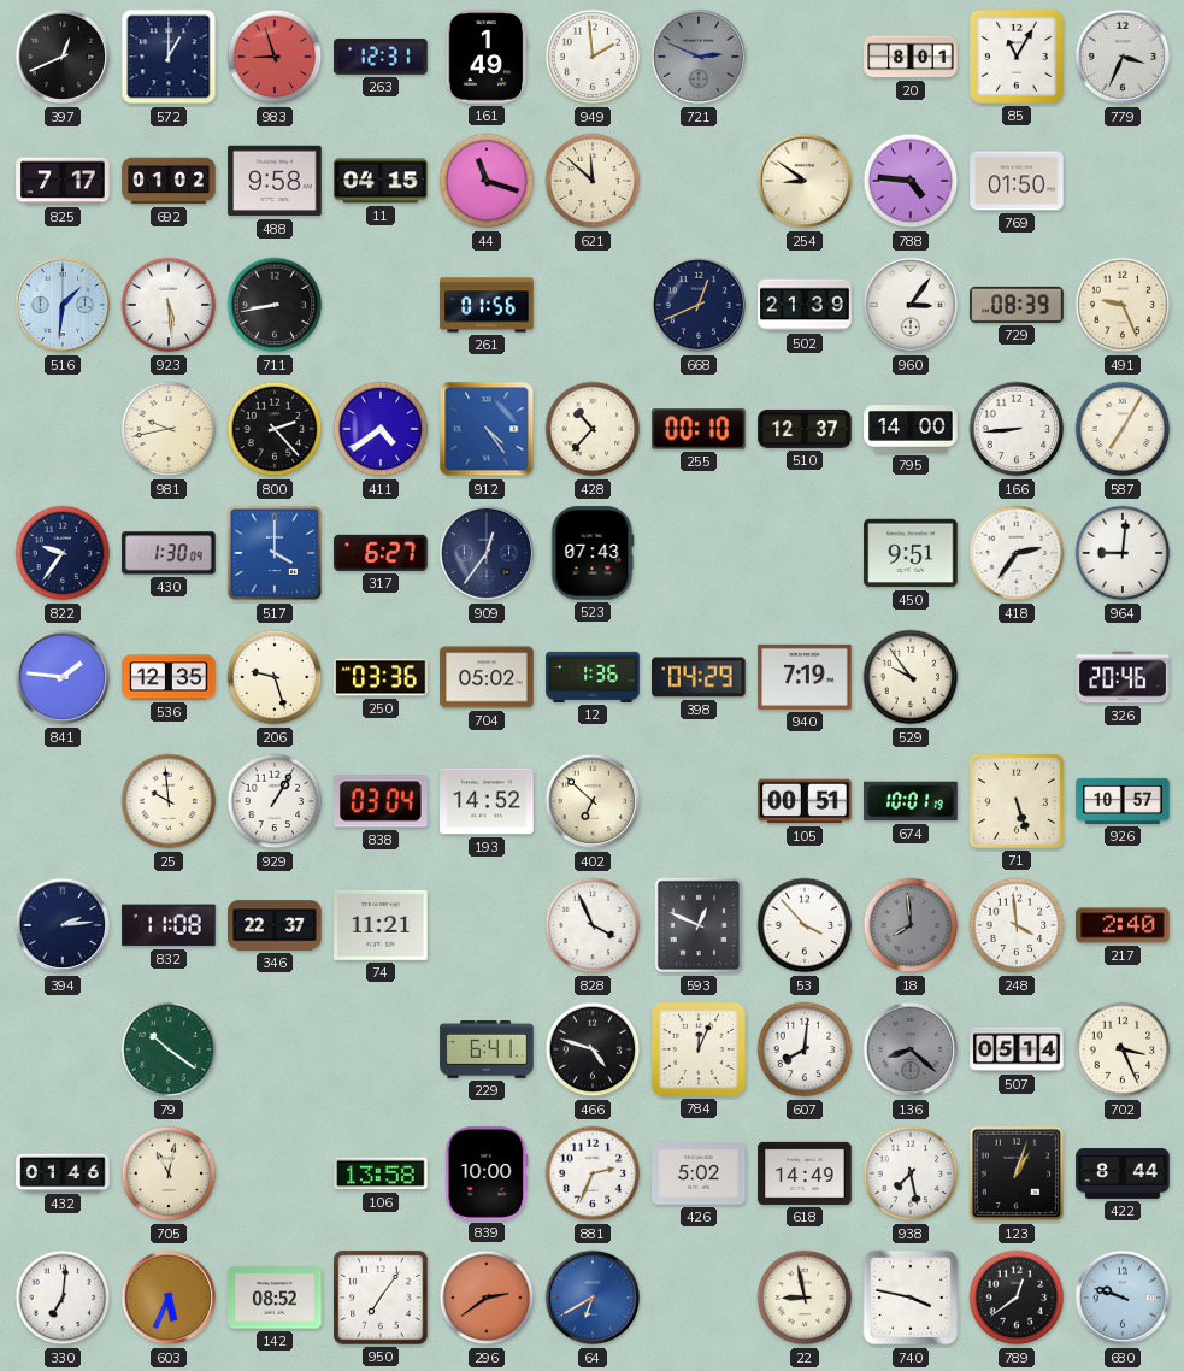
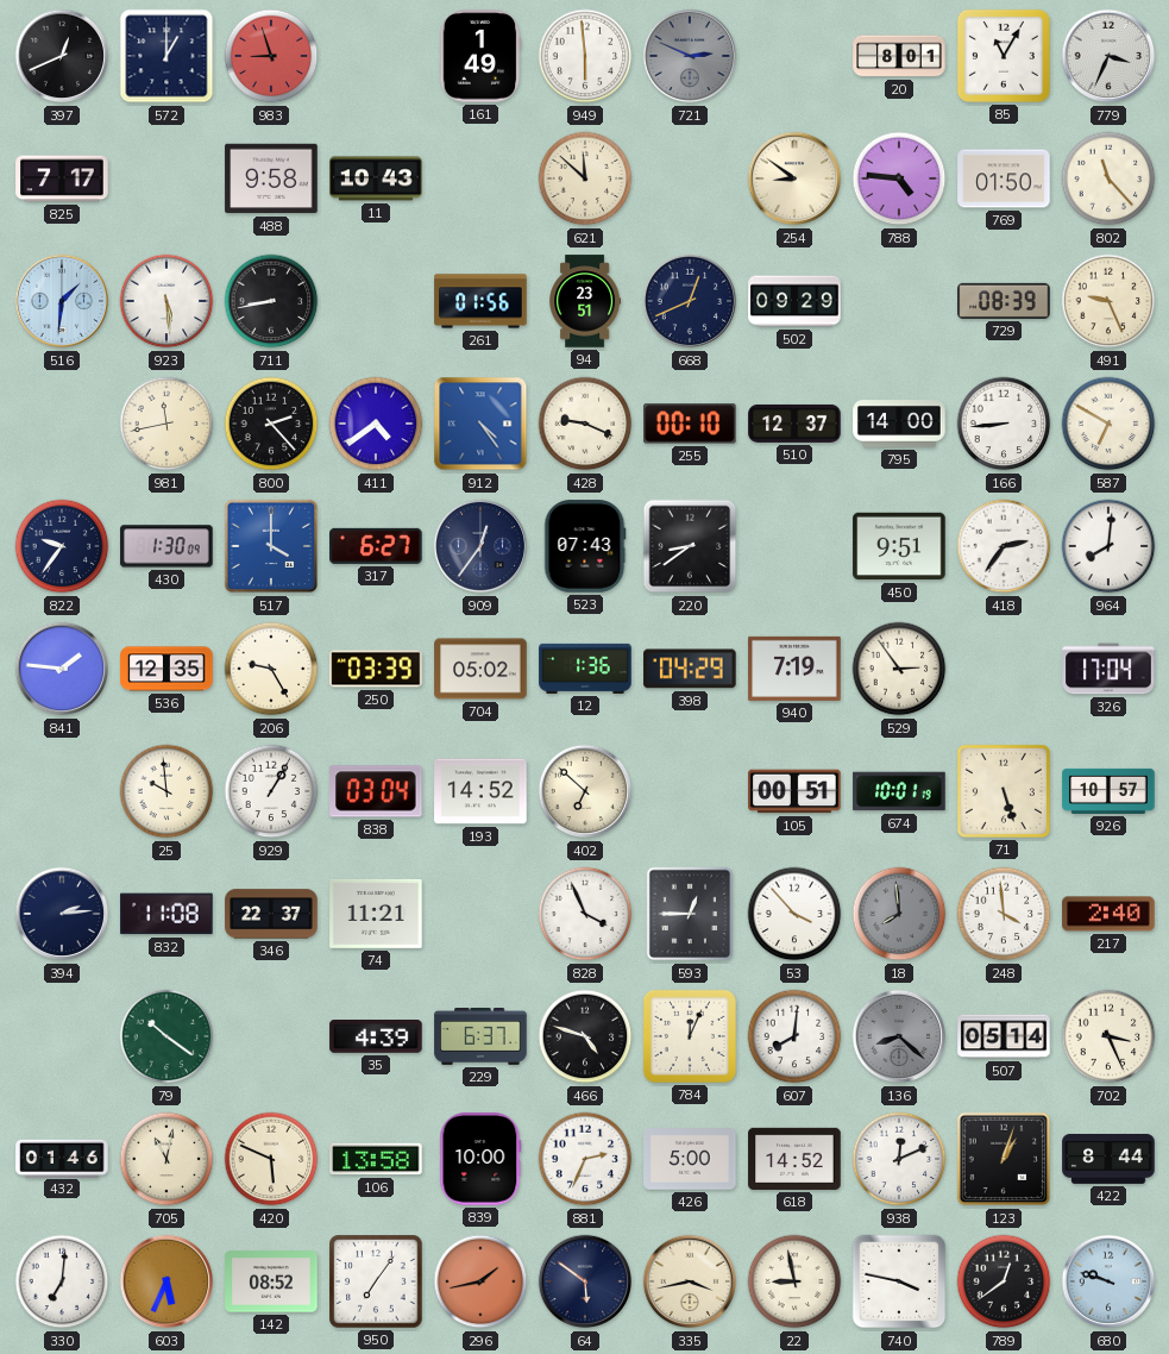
263: 12:31 -> none (381, 57)
949: 1:59 -> 5:59 (585, 56)
692: 01:02 -> none (169, 181)
11: 04:15 -> 10:43 (376, 178)
44: 11:18 -> none (487, 181)
802: none -> 11:23 (1108, 178)
94: none -> 23:51 (585, 301)
502: 21:39 -> 09:29 (794, 301)
960: 3:06 -> none (911, 305)
981: 9:43 -> 11:43 (166, 424)
428: 10:37 -> 9:19 (585, 424)
587: 7:05 -> 6:50 (1108, 424)
220: none -> 8:39 (690, 546)
964: 9:01 -> 8:01 (1108, 546)
206: 9:27 -> 9:25 (271, 669)
250: 03:36 -> 03:39 (376, 669)
529: 9:54 -> 2:54 (899, 669)
326: 20:46 -> 17:04 (1108, 669)
593: 12:49 -> 12:45 (690, 914)
35: none -> 4:39 (376, 1038)
229: 6:41 -> 6:37 (480, 1038)
420: none -> 5:49 (271, 1159)
426: 5:02 -> 5:00 (690, 1159)
618: 14:49 -> 14:52 (794, 1159)
938: 7:28 -> 12:11 (899, 1159)
296: 2:39 -> 1:43 (480, 1281)
64: 6:40 -> 5:51 (585, 1281)
64 dial: blue -> navy (585, 1281)
335: none -> 3:43 (690, 1281)
